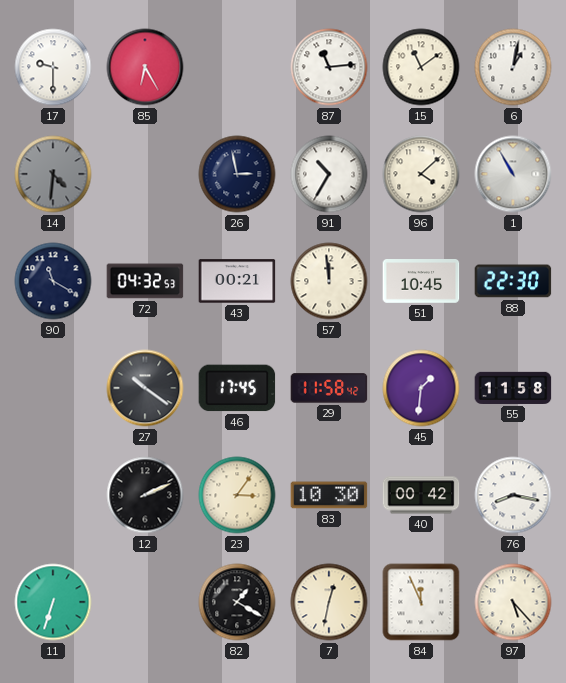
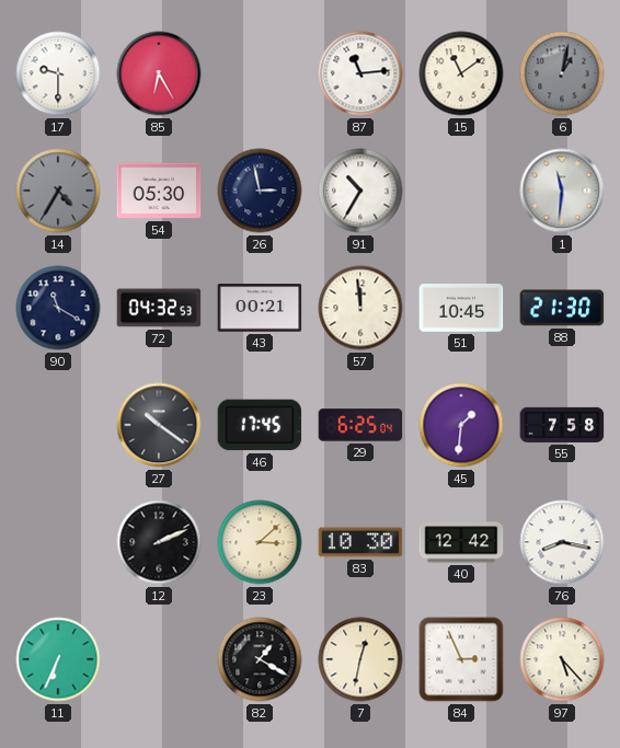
6 dial: white -> grey (562, 73)
14: 4:31 -> 4:35 (58, 191)
54: none -> 05:30 (159, 191)
96: 4:08 -> none (421, 174)
1: 10:55 -> 11:31 (562, 191)
88: 22:30 -> 21:30 (562, 308)
29: 11:58 -> 6:25 (360, 425)
55: 11:58 -> 7:58 (562, 425)
23: 3:06 -> 3:08 (260, 542)
40: 00:42 -> 12:42 (461, 542)
11: 6:33 -> 6:34 (58, 659)
84: 11:56 -> 2:56 (461, 659)
